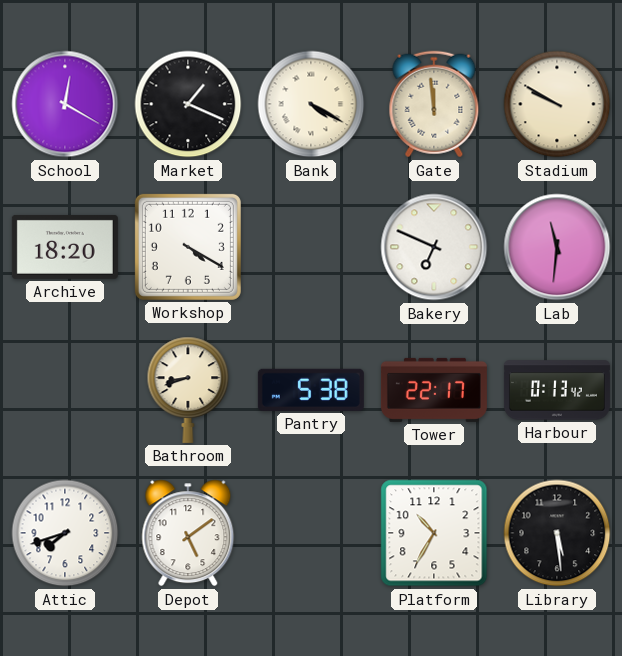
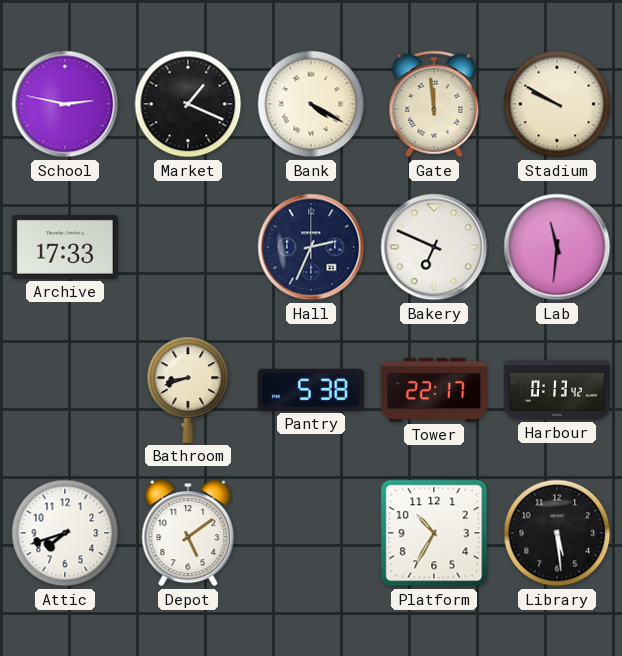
School: 12:20 -> 2:47 (65, 104)
Archive: 18:20 -> 17:33 (65, 247)
Workshop: 4:20 -> none (188, 247)
Hall: none -> 2:34 (311, 247)
